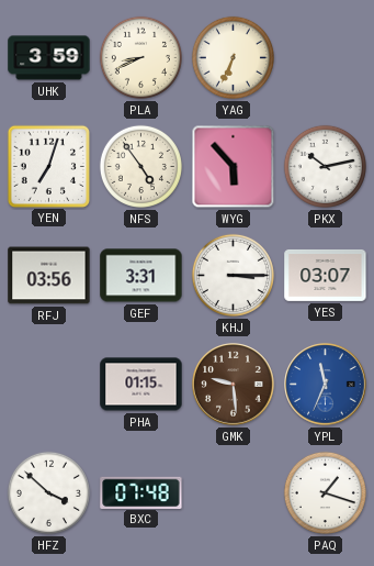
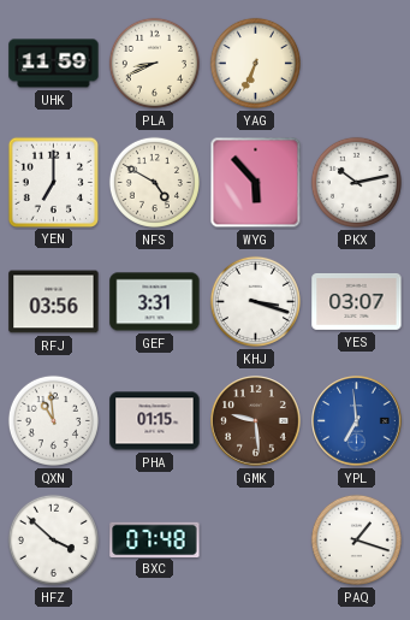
UHK: 3:59 -> 11:59 (54, 64)
YEN: 7:03 -> 7:00 (53, 182)
NFS: 4:54 -> 4:50 (154, 182)
KHJ: 3:15 -> 3:18 (255, 301)
QXN: none -> 10:59 (53, 420)
YPL: 11:34 -> 6:59 (357, 421)
